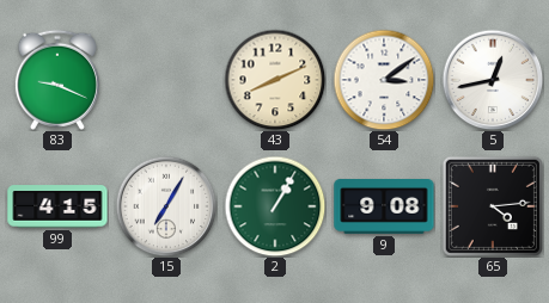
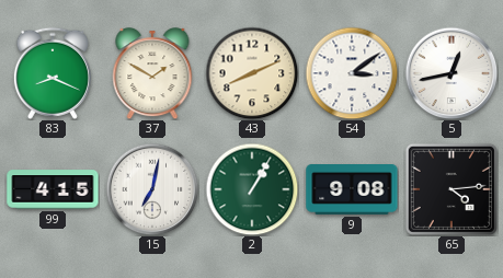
83: 9:19 -> 8:19 (53, 73)
37: none -> 1:50 (152, 73)
15: 7:05 -> 7:02 (152, 189)
